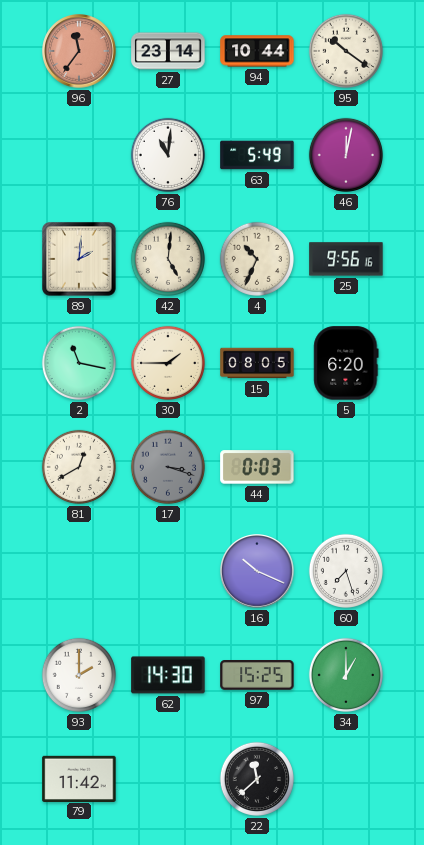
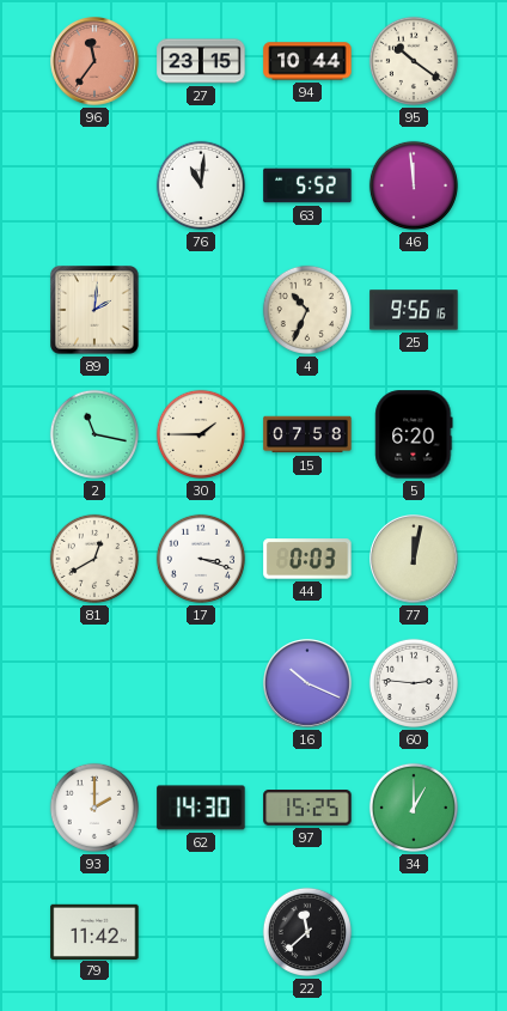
27: 23:14 -> 23:15 (201, 61)
63: 5:49 -> 5:52 (307, 185)
46: 12:02 -> 11:59 (414, 185)
42: 5:01 -> none (168, 259)
15: 08:05 -> 07:58 (307, 434)
17 dial: grey -> white (201, 559)
77: none -> 12:02 (414, 559)
60: 7:27 -> 2:46 (414, 683)
